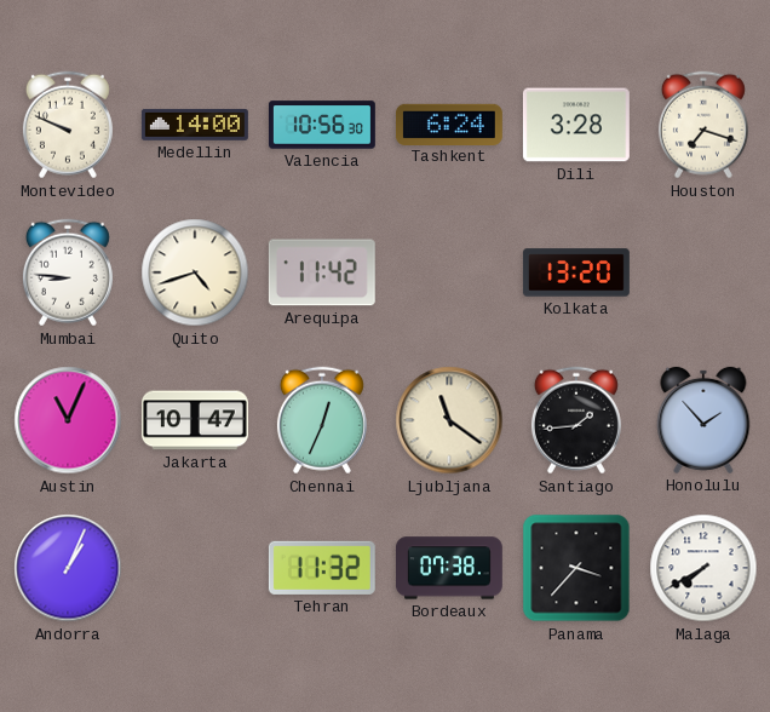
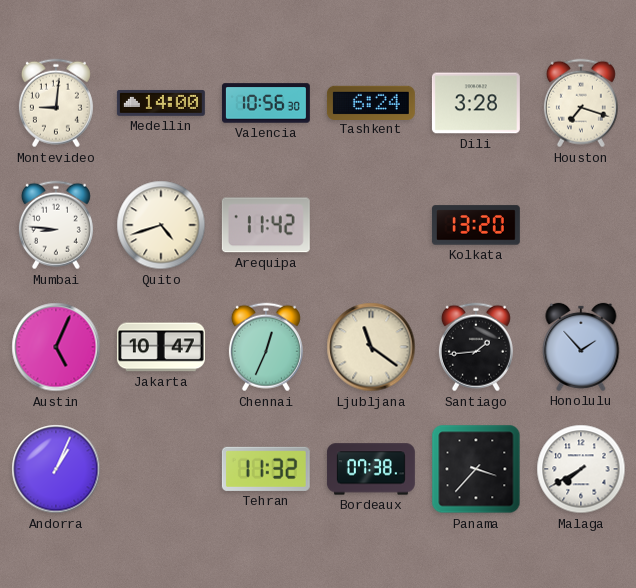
Montevideo: 9:49 -> 9:01 (56, 103)
Austin: 11:04 -> 5:04 (56, 347)
